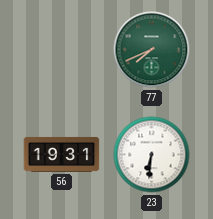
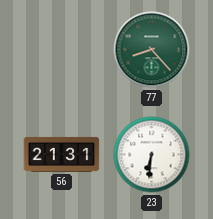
77: 7:41 -> 8:23 (152, 50)
56: 19:31 -> 21:31 (62, 154)
